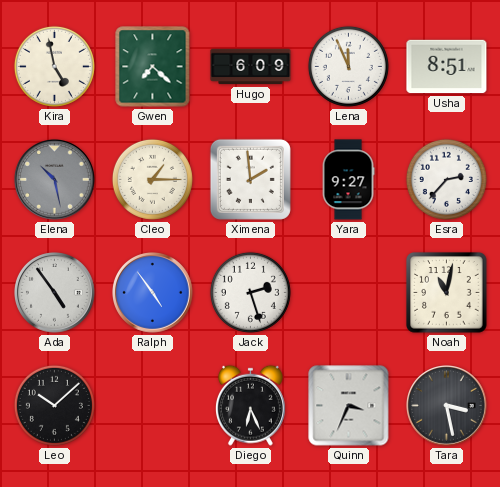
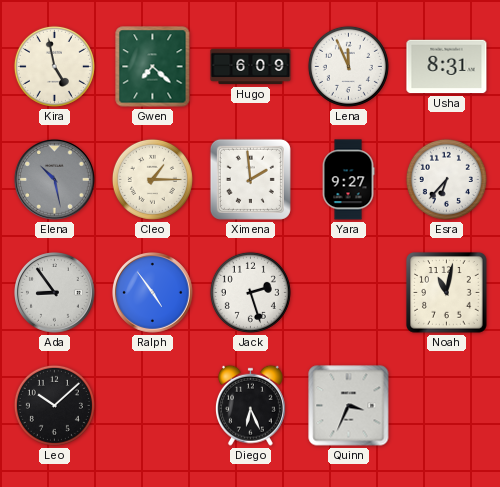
Usha: 8:51 -> 8:31 (447, 67)
Esra: 2:37 -> 6:37 (446, 179)
Ada: 4:54 -> 8:54 (55, 293)
Tara: 3:28 -> none (447, 406)
